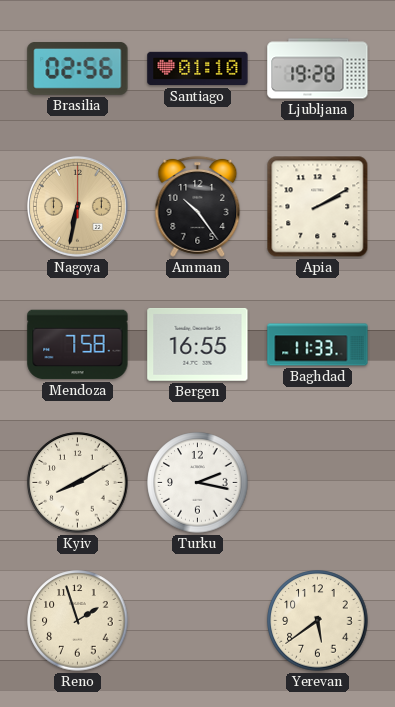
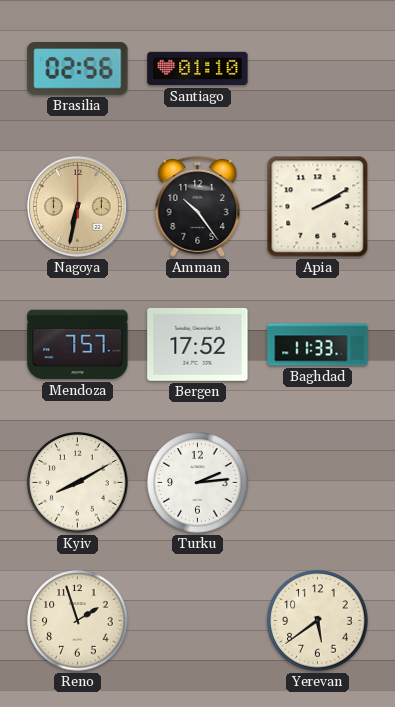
Ljubljana: 19:28 -> none (318, 69)
Mendoza: 7:58 -> 7:57 (78, 345)
Bergen: 16:55 -> 17:52 (198, 344)
Turku: 2:17 -> 2:14 (198, 483)
